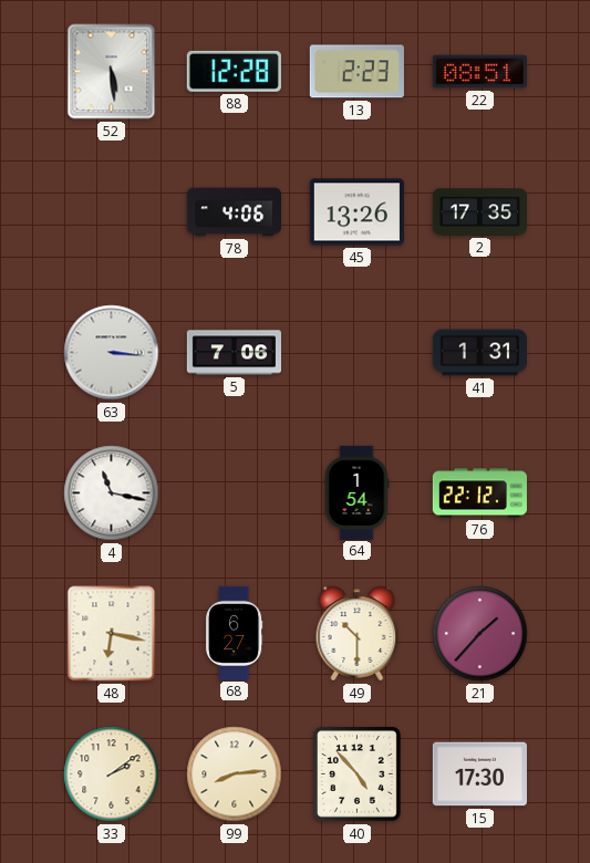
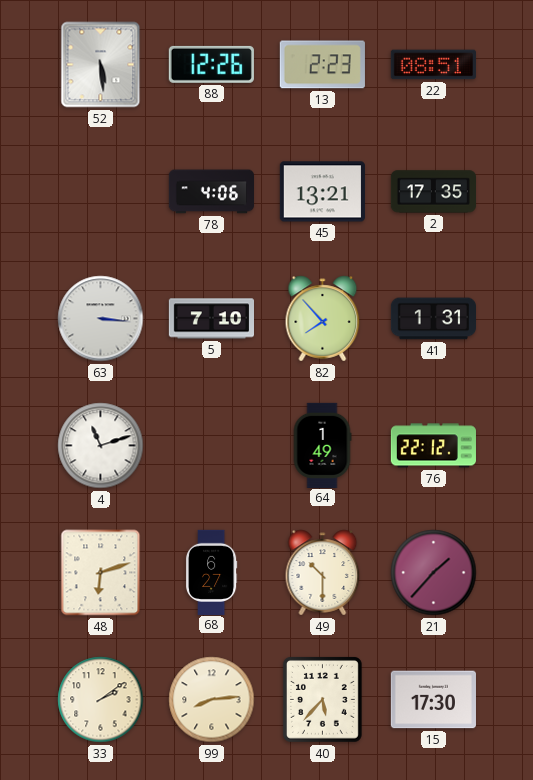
88: 12:28 -> 12:26 (211, 64)
45: 13:26 -> 13:21 (322, 192)
5: 7:06 -> 7:10 (211, 319)
82: none -> 7:53 (323, 319)
4: 11:17 -> 11:12 (101, 446)
64: 1:54 -> 1:49 (322, 445)
48: 6:17 -> 6:12 (101, 573)
40: 4:53 -> 5:37 (322, 699)
